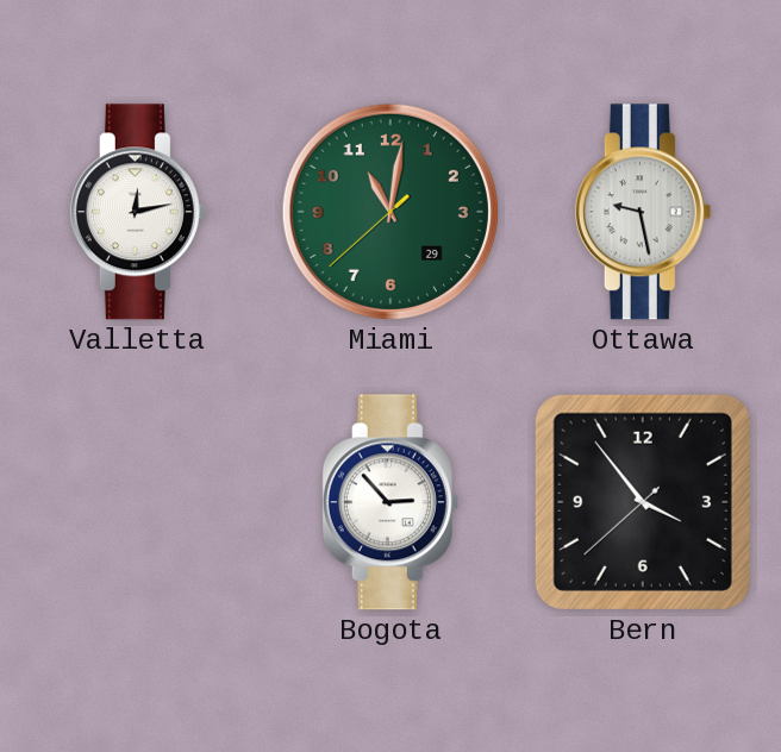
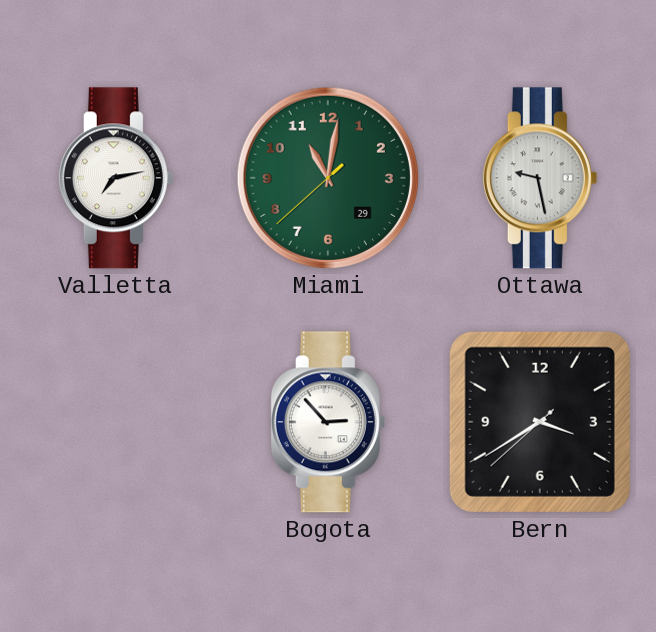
Valletta: 12:13 -> 7:13 (116, 178)
Bern: 3:53 -> 3:39 (540, 422)
